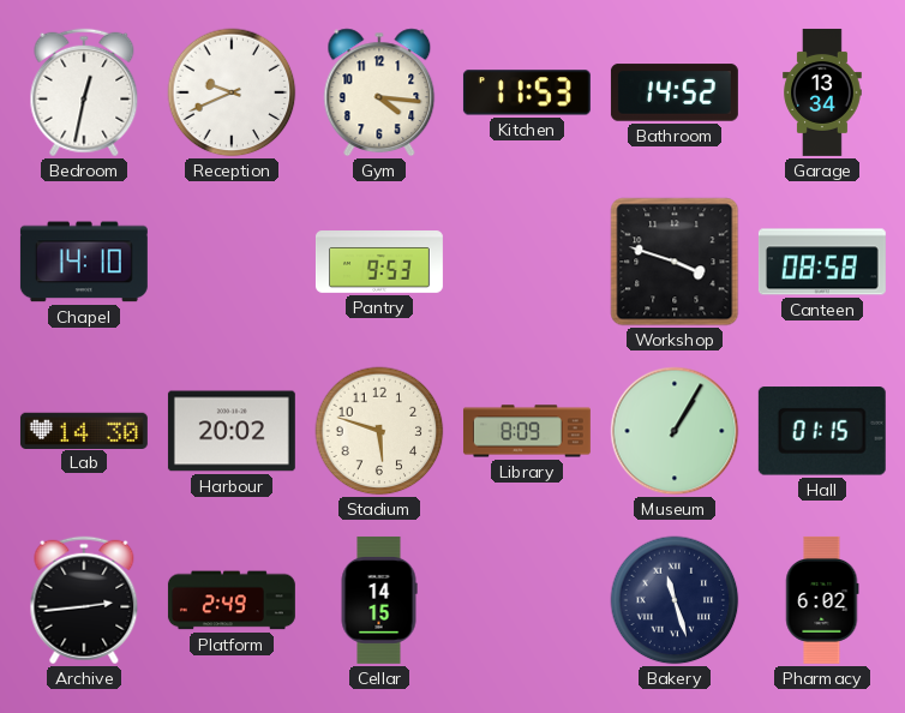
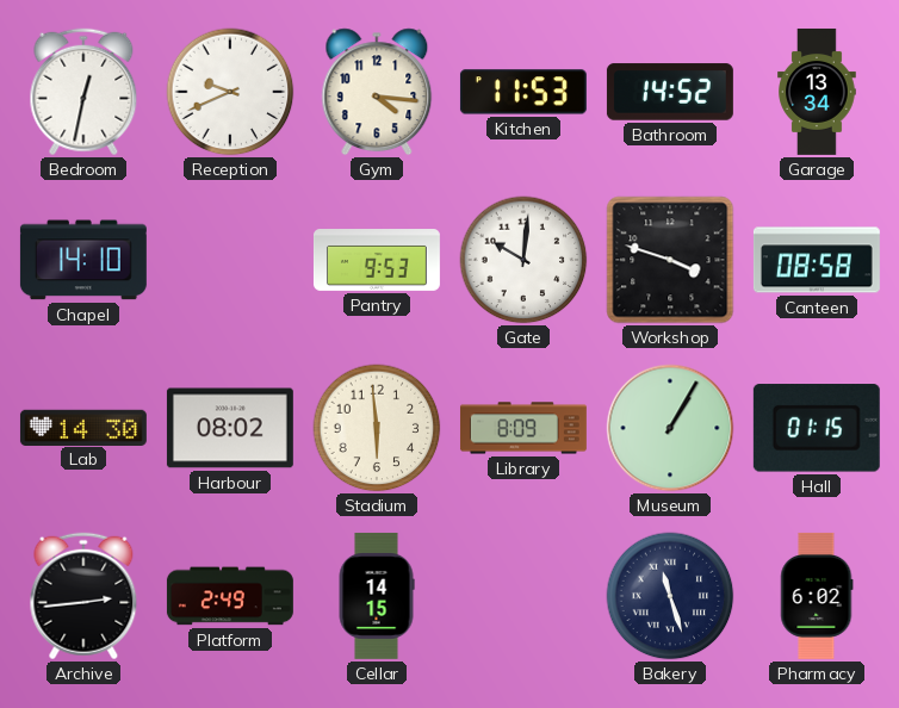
Gate: none -> 10:01 (523, 260)
Harbour: 20:02 -> 08:02 (230, 428)
Stadium: 5:48 -> 5:59 (377, 428)
